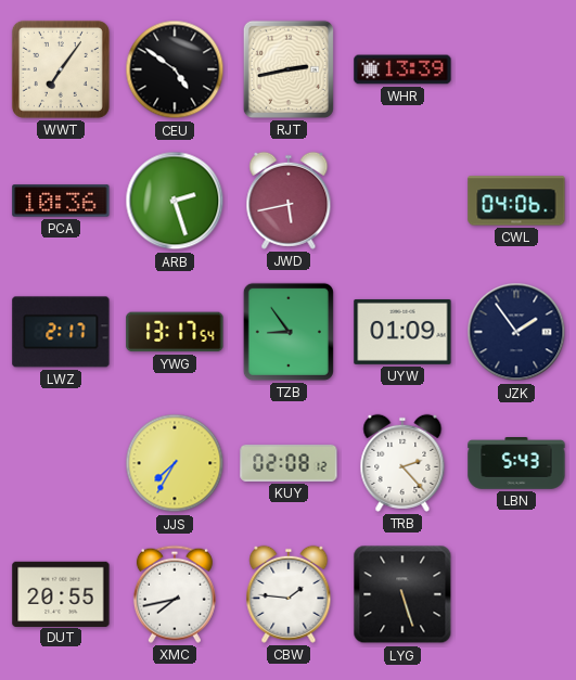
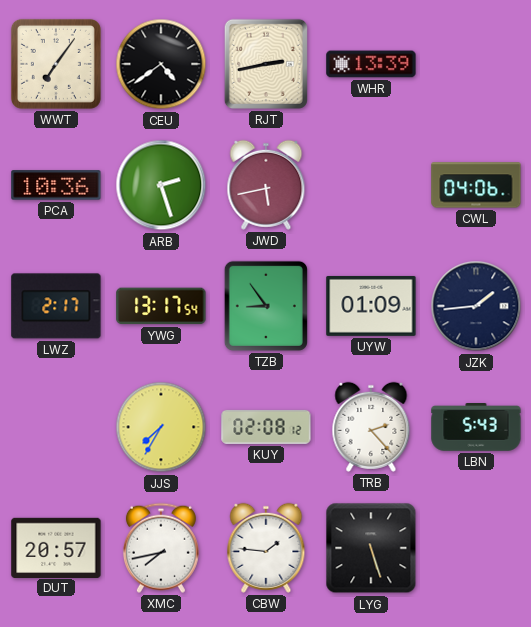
CEU: 4:51 -> 4:39 (161, 64)
JZK: 1:54 -> 1:44 (476, 306)
DUT: 20:55 -> 20:57 (56, 547)
